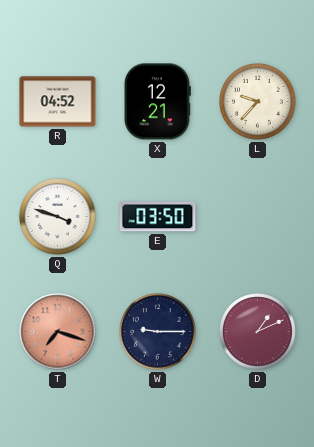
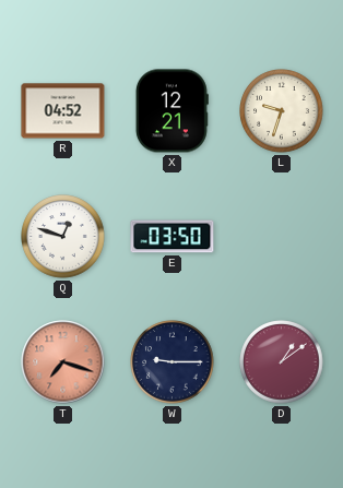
L: 9:37 -> 9:33 (282, 111)
Q: 3:48 -> 12:48 (63, 237)
D: 1:11 -> 1:09 (282, 362)
